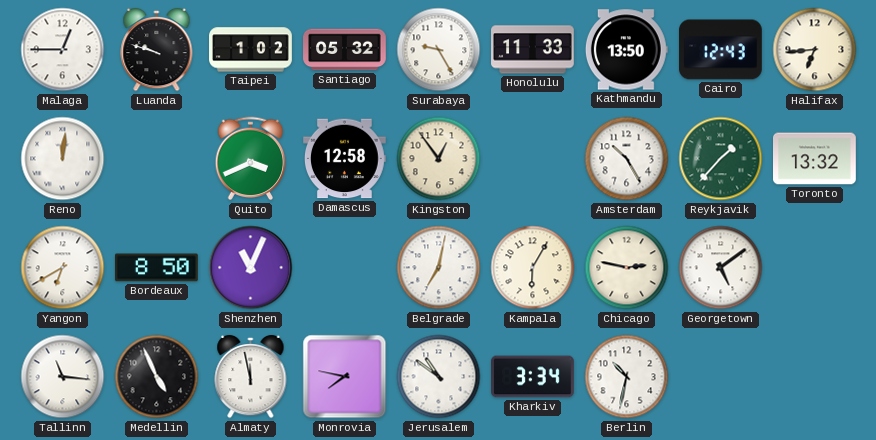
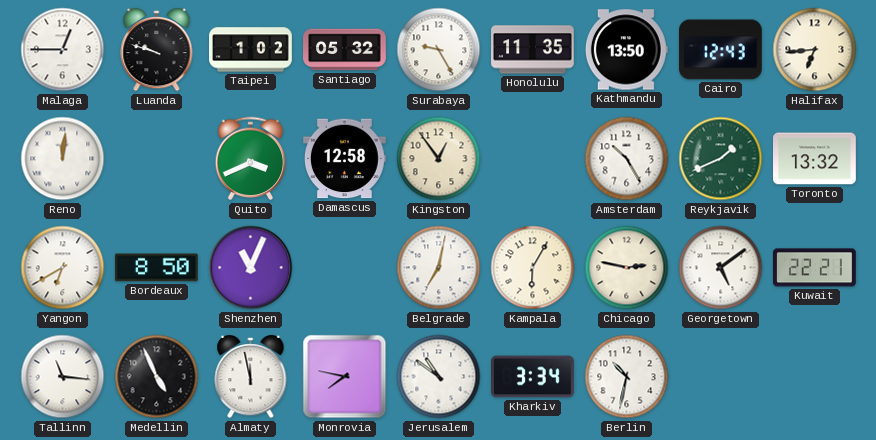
Honolulu: 11:33 -> 11:35 (533, 50)
Reykjavik: 1:37 -> 1:41 (721, 159)
Kuwait: none -> 22:21 (815, 268)
